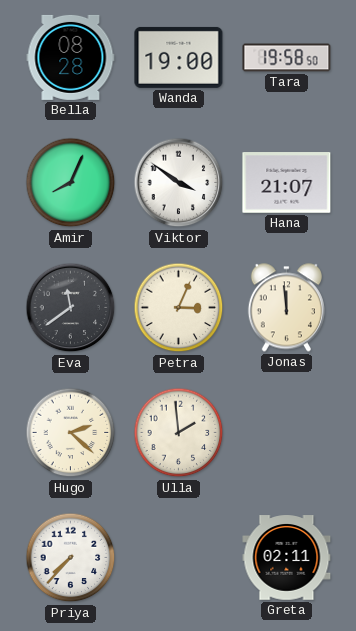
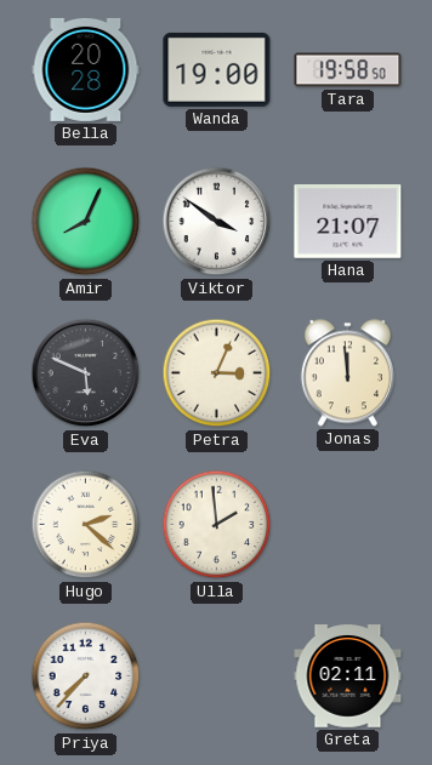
Bella: 08:28 -> 20:28 (86, 69)
Eva: 11:39 -> 5:49 (86, 373)
